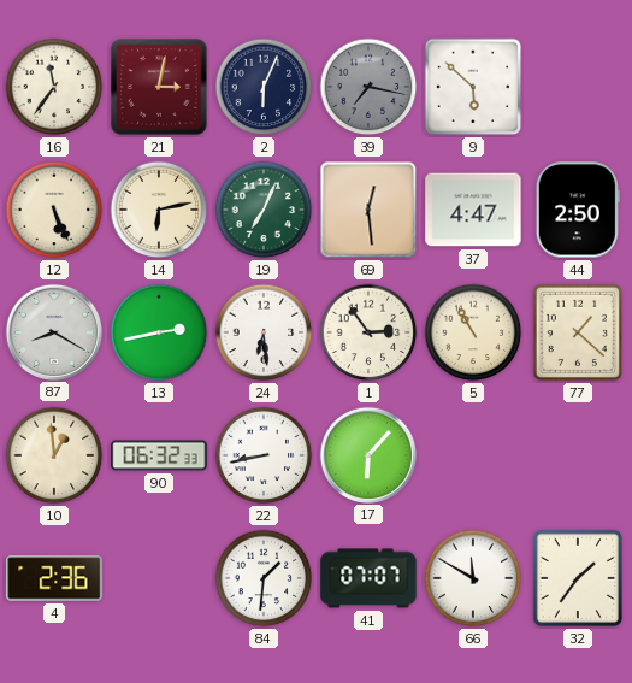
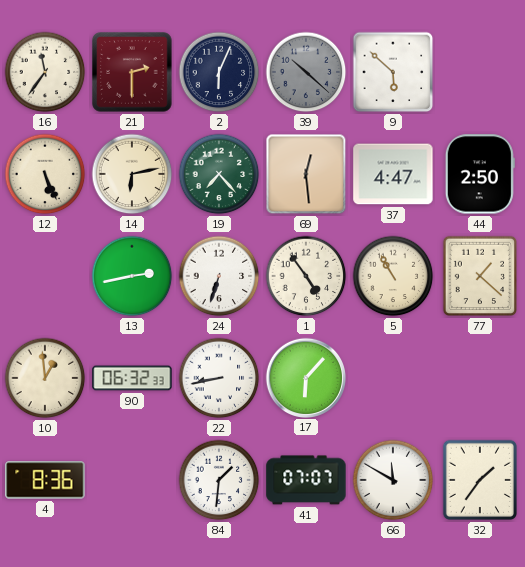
21: 3:02 -> 2:30 (132, 72)
39: 7:17 -> 10:22 (306, 72)
19: 7:04 -> 7:23 (219, 174)
87: 8:20 -> none (53, 331)
24: 6:29 -> 6:33 (219, 276)
1: 2:54 -> 4:54 (306, 276)
4: 2:36 -> 8:36 (45, 480)
